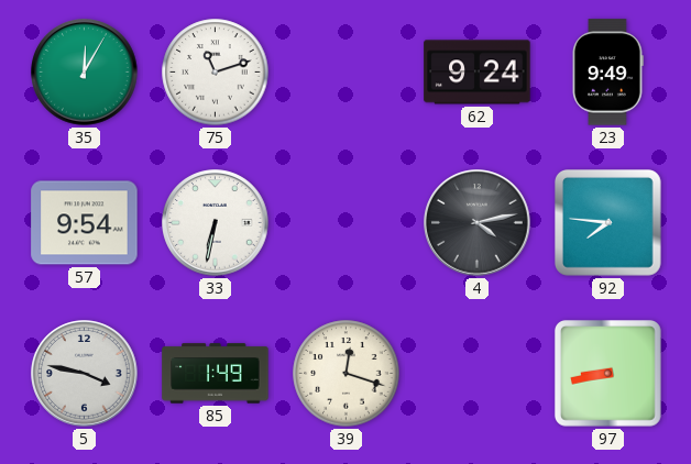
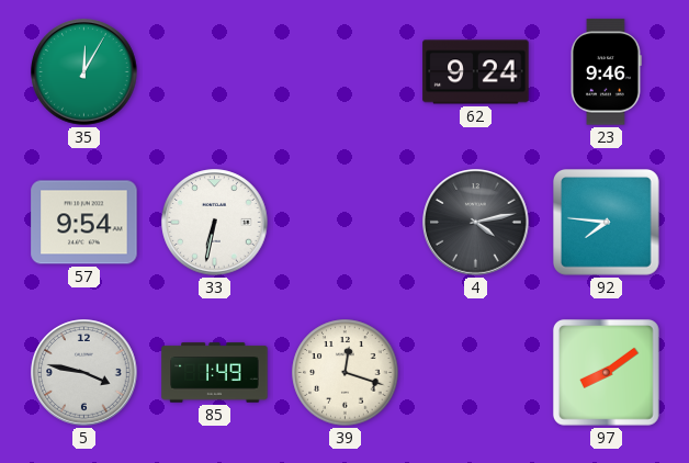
75: 11:12 -> none (216, 73)
23: 9:49 -> 9:46 (607, 72)
97: 8:43 -> 8:09 (606, 372)
